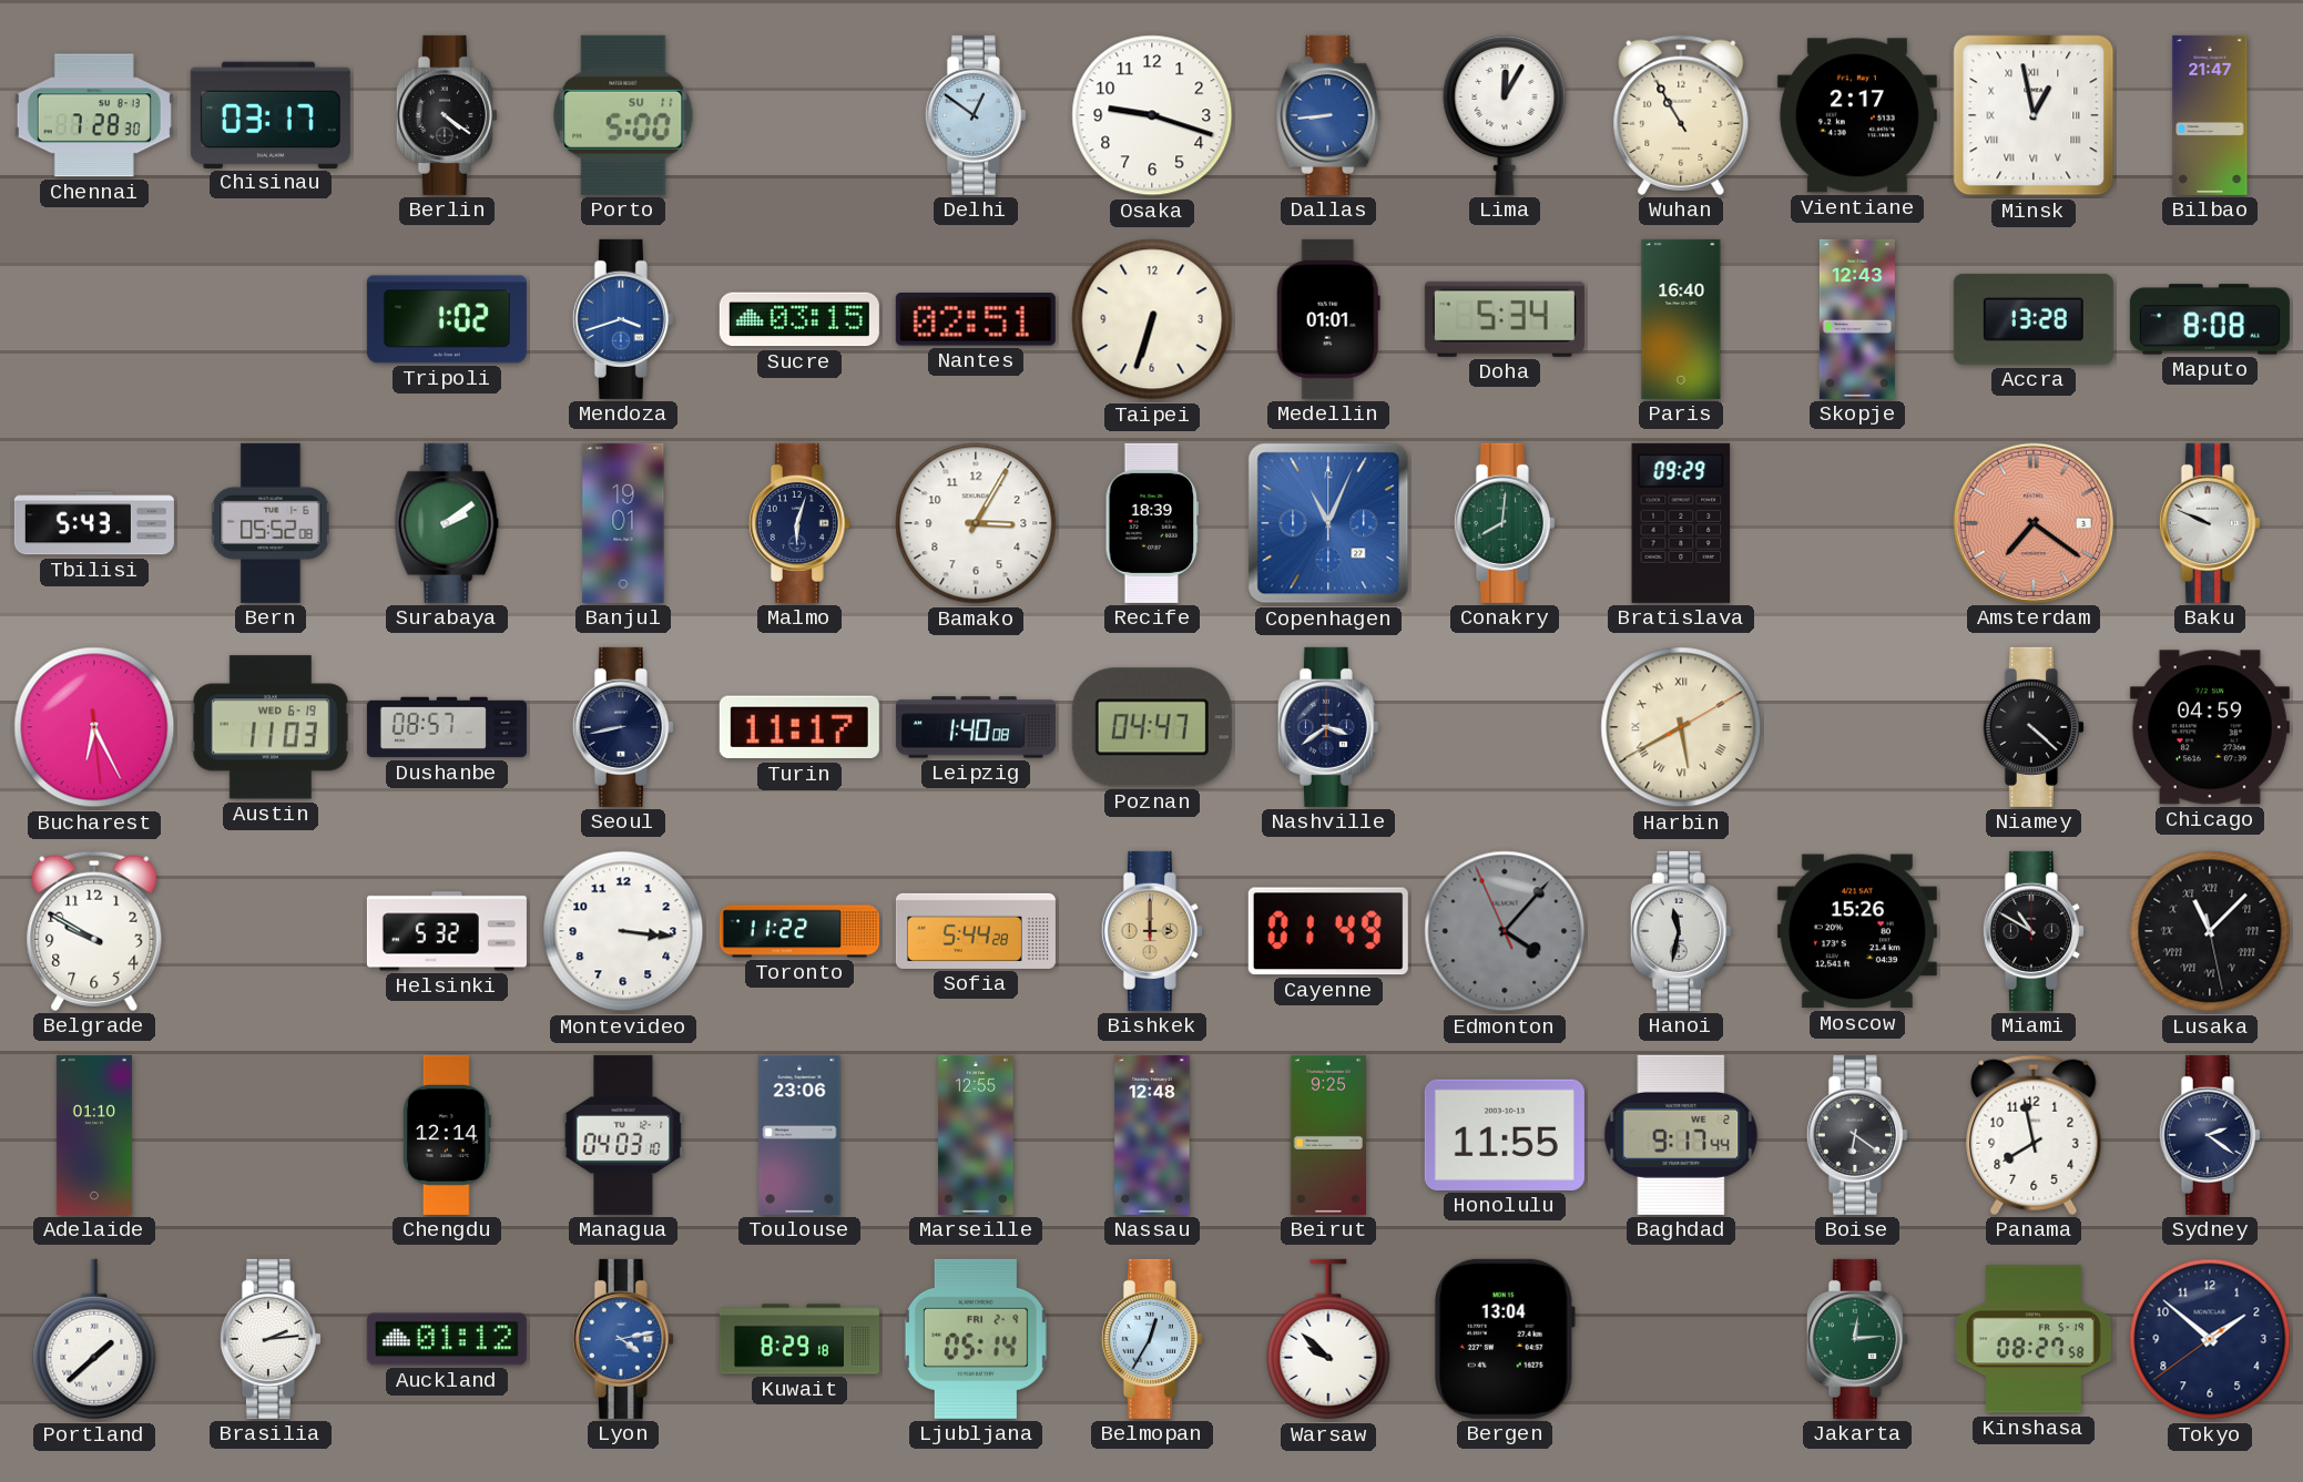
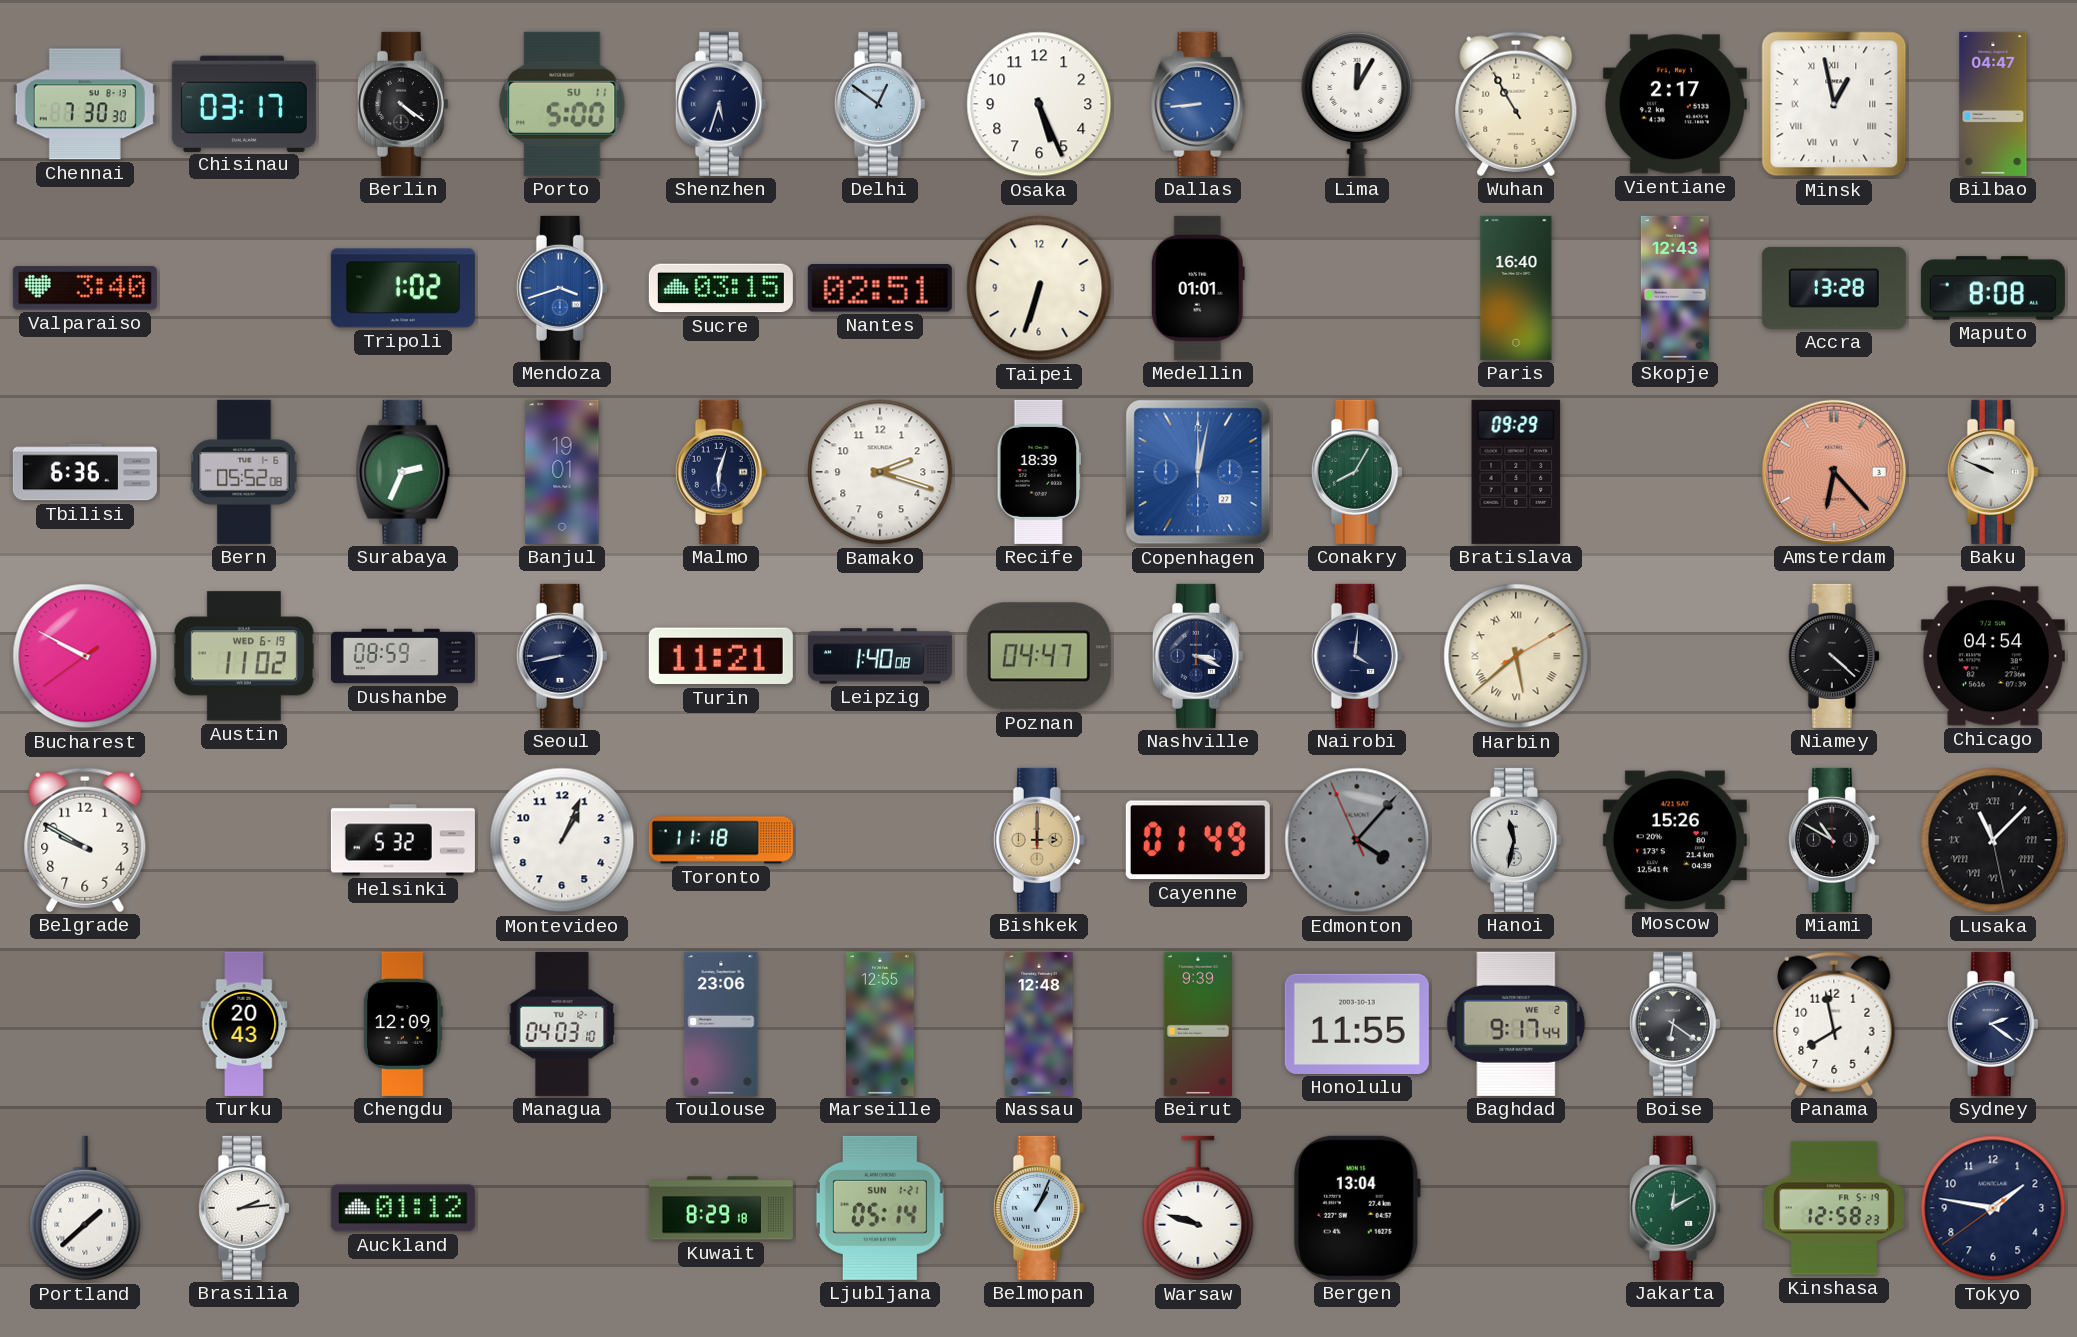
Chennai: 7:28 -> 7:30 (85, 104)
Shenzhen: none -> 5:33 (721, 104)
Osaka: 9:18 -> 5:26 (1039, 104)
Bilbao: 21:47 -> 04:47 (1993, 104)
Valparaiso: none -> 3:40 (85, 288)
Doha: 5:34 -> none (1505, 319)
Tbilisi: 5:43 -> 6:36 (85, 472)
Surabaya: 2:09 -> 2:34 (403, 472)
Bamako: 3:05 -> 2:18 (880, 472)
Copenhagen: 11:04 -> 12:02 (1198, 472)
Conakry: 8:01 -> 8:05 (1357, 472)
Amsterdam: 7:21 -> 6:23 (1834, 472)
Bucharest: 6:25 -> 9:49 (85, 656)
Austin: 11:03 -> 11:02 (244, 656)
Dushanbe: 08:57 -> 08:59 (403, 656)
Turin: 11:17 -> 11:21 (721, 656)
Nashville: 3:39 -> 3:19 (1198, 656)
Nairobi: none -> 4:01 (1357, 656)
Harbin: 5:40 -> 5:38 (1516, 656)
Chicago: 04:59 -> 04:54 (1993, 656)
Montevideo: 3:16 -> 1:04 (562, 840)
Toronto: 11:22 -> 11:18 (721, 840)
Sofia: 5:44 -> none (976, 931)
Adelaide: 01:10 -> none (94, 1135)
Turku: none -> 20:43 (244, 1024)
Chengdu: 12:14 -> 12:09 (403, 1024)
Beirut: 9:25 -> 9:39 (1198, 1024)
Lyon: 4:13 -> none (623, 1339)
Ljubljana date: FRI 2-9 -> SUN 1-21 (880, 1208)
Belmopan: 12:35 -> 1:04 (1039, 1208)
Warsaw: 9:52 -> 9:48 (1198, 1208)
Jakarta: 12:14 -> 12:10 (1675, 1208)
Kinshasa: 08:27 -> 12:58 (1834, 1208)
Tokyo: 1:51 -> 1:46 (1993, 1208)
